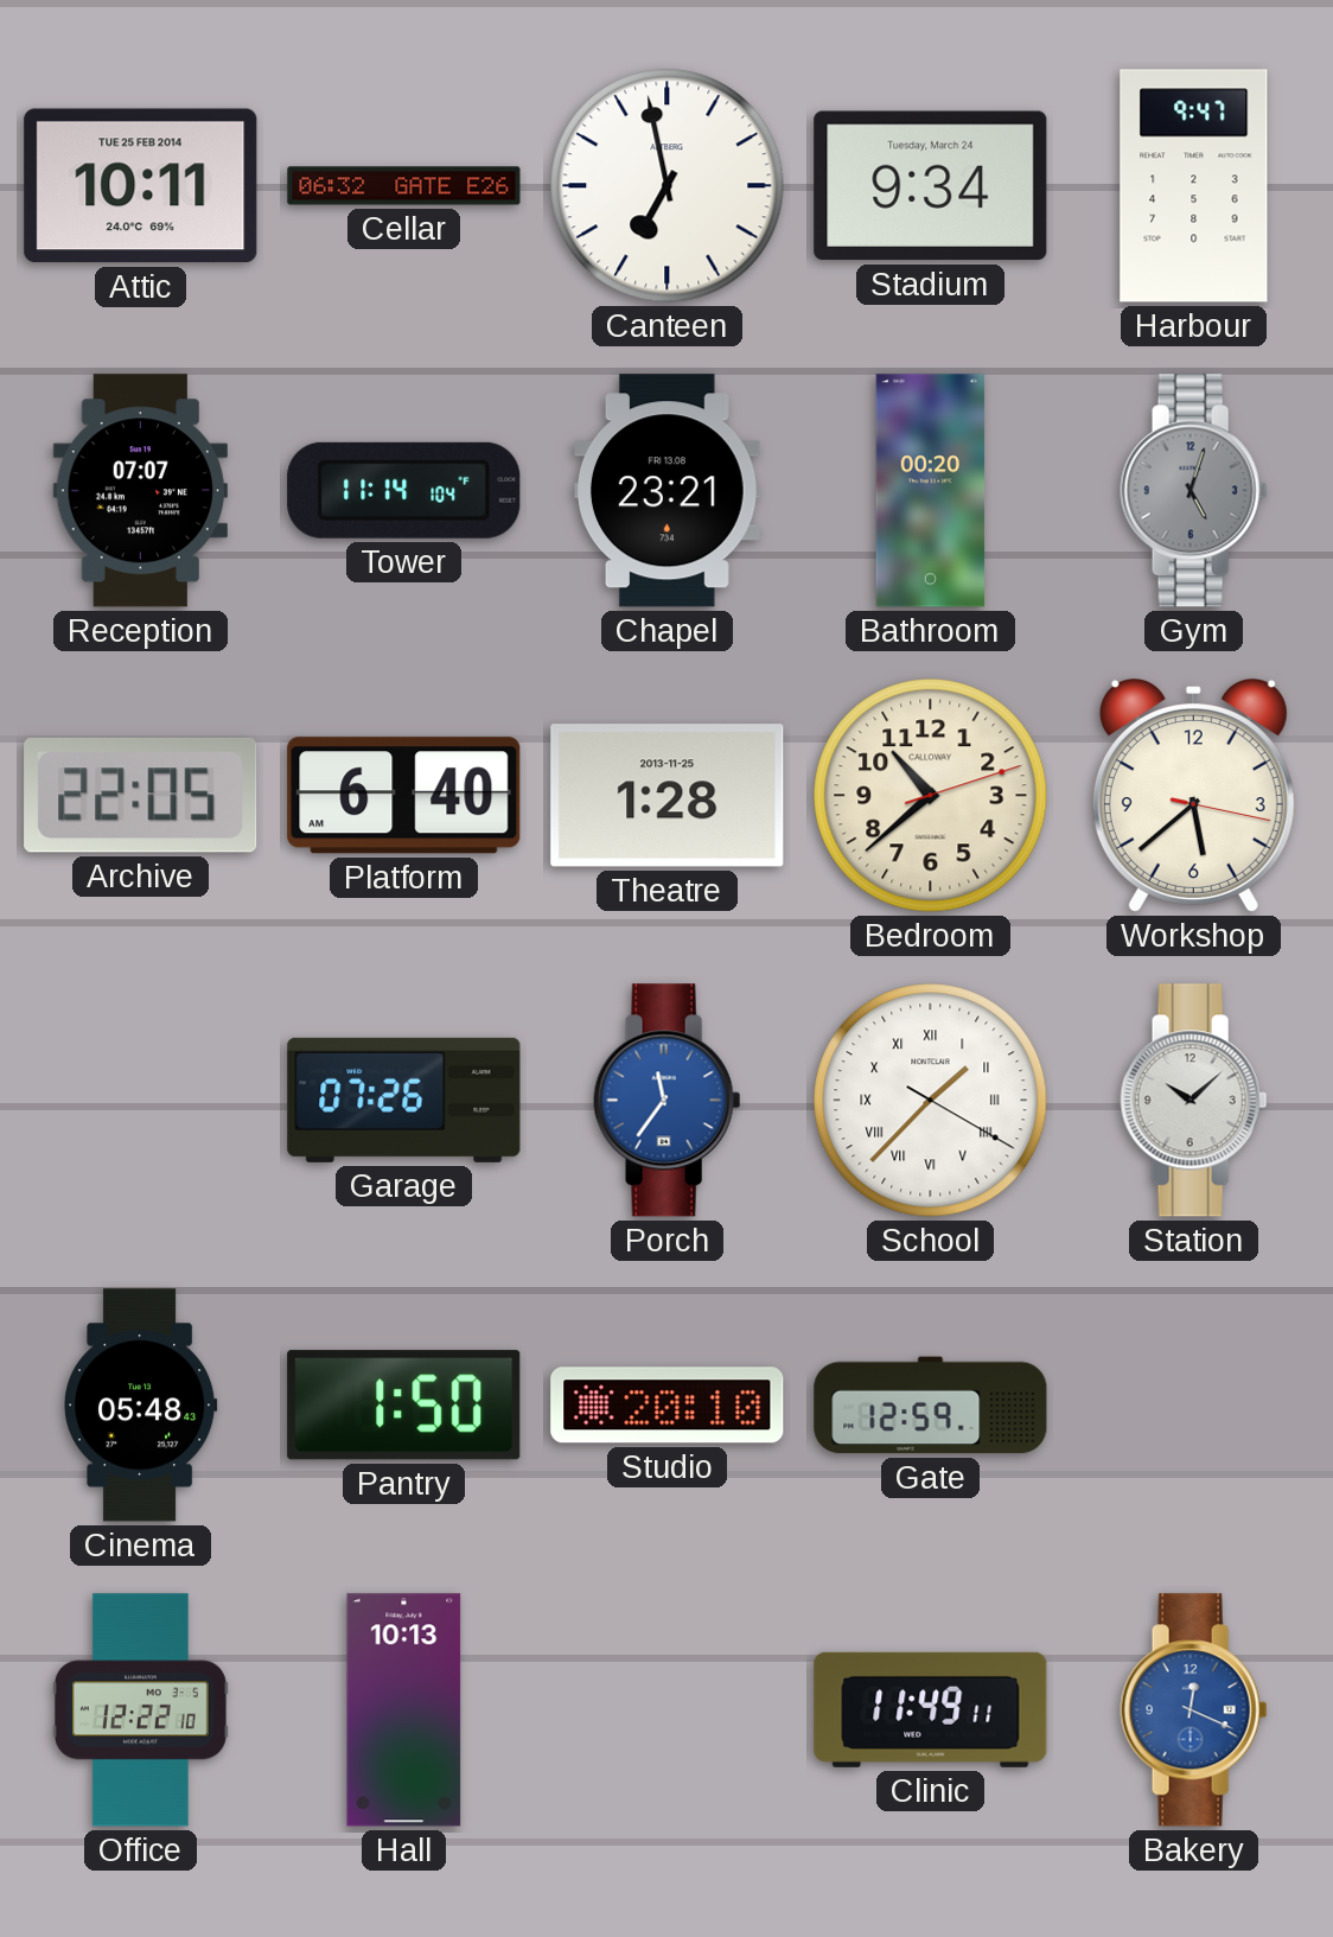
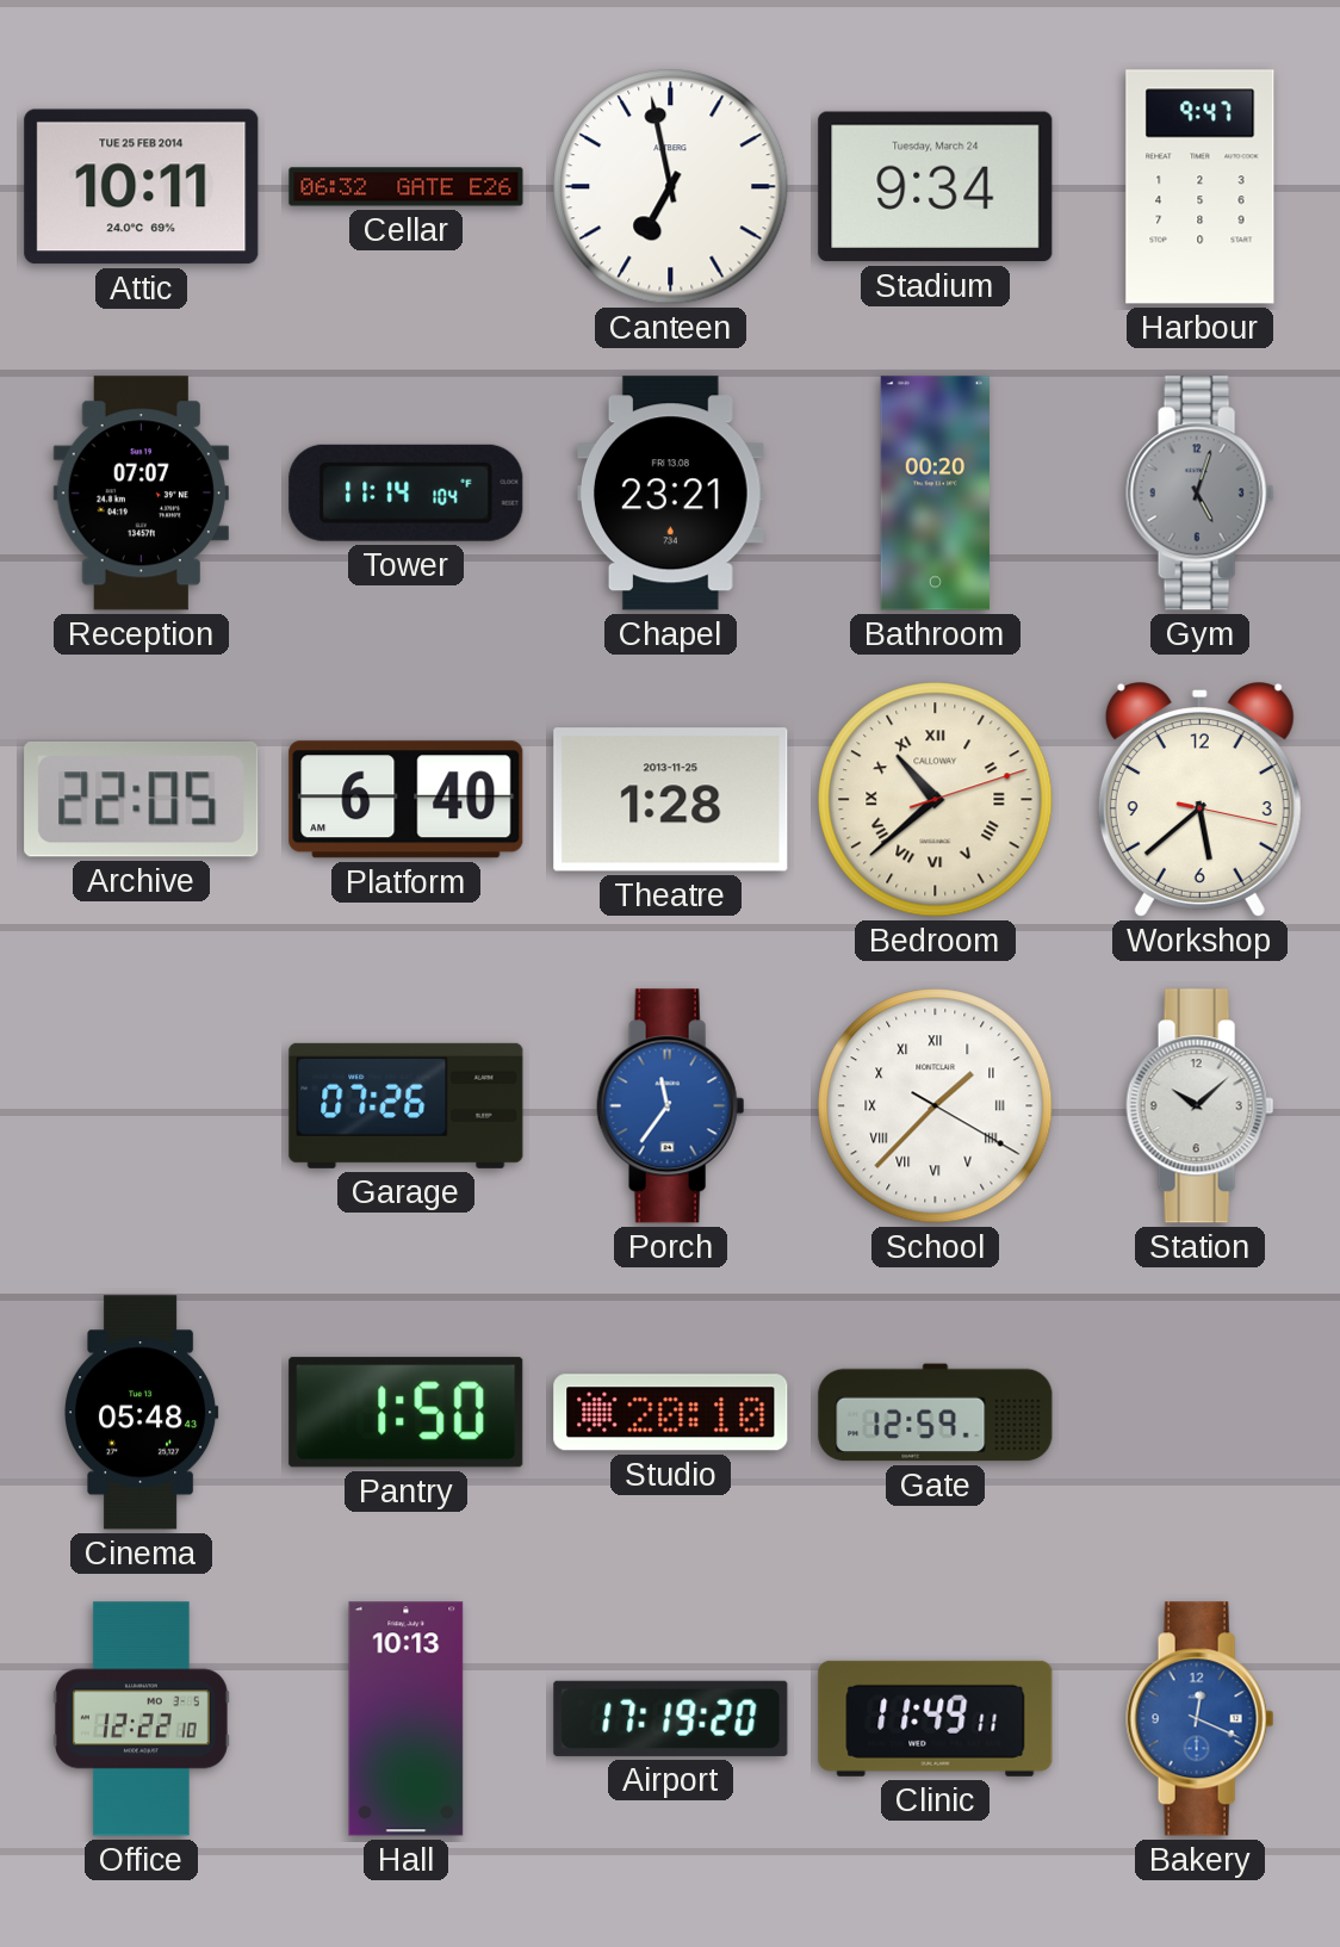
Bedroom numerals: Arabic -> Roman (936, 800)
Airport: none -> 17:19 (671, 1718)
